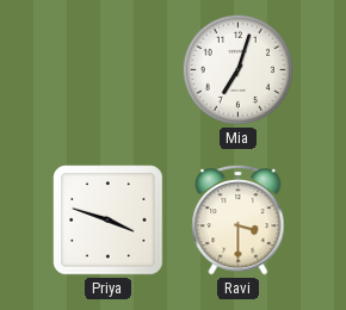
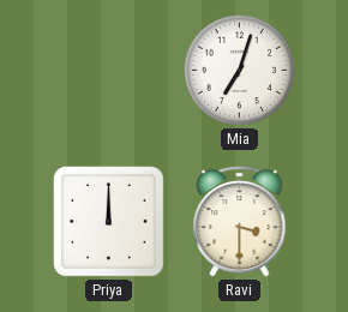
Priya: 3:48 -> 12:00 (109, 222)
